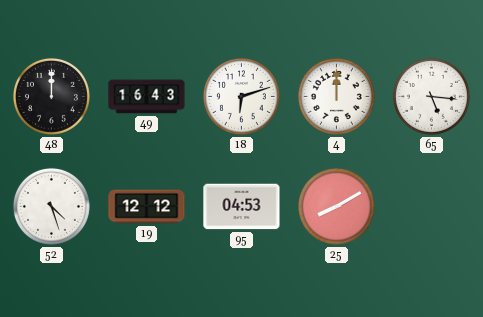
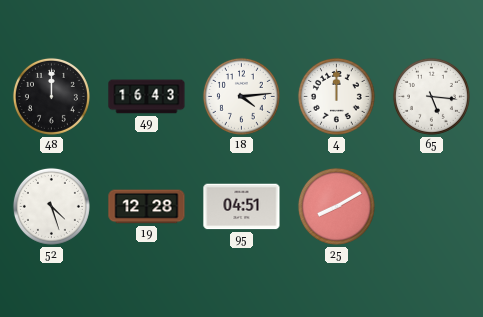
18: 6:12 -> 4:14 (241, 96)
19: 12:12 -> 12:28 (147, 207)
95: 04:53 -> 04:51 (242, 207)
